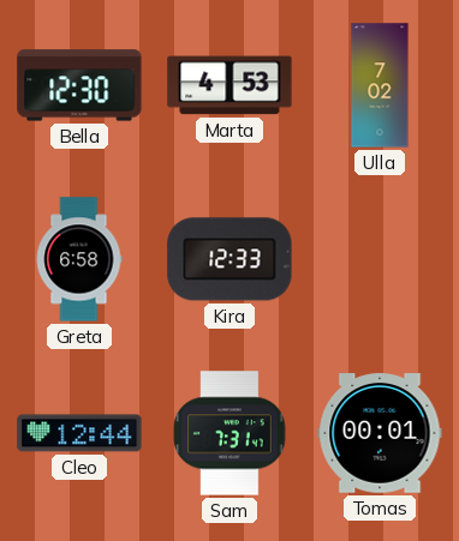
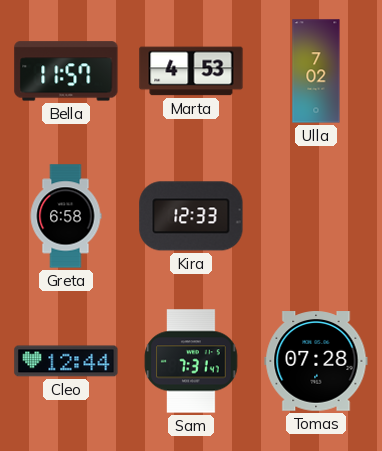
Bella: 12:30 -> 11:57 (66, 71)
Tomas: 00:01 -> 07:28 (316, 361)
